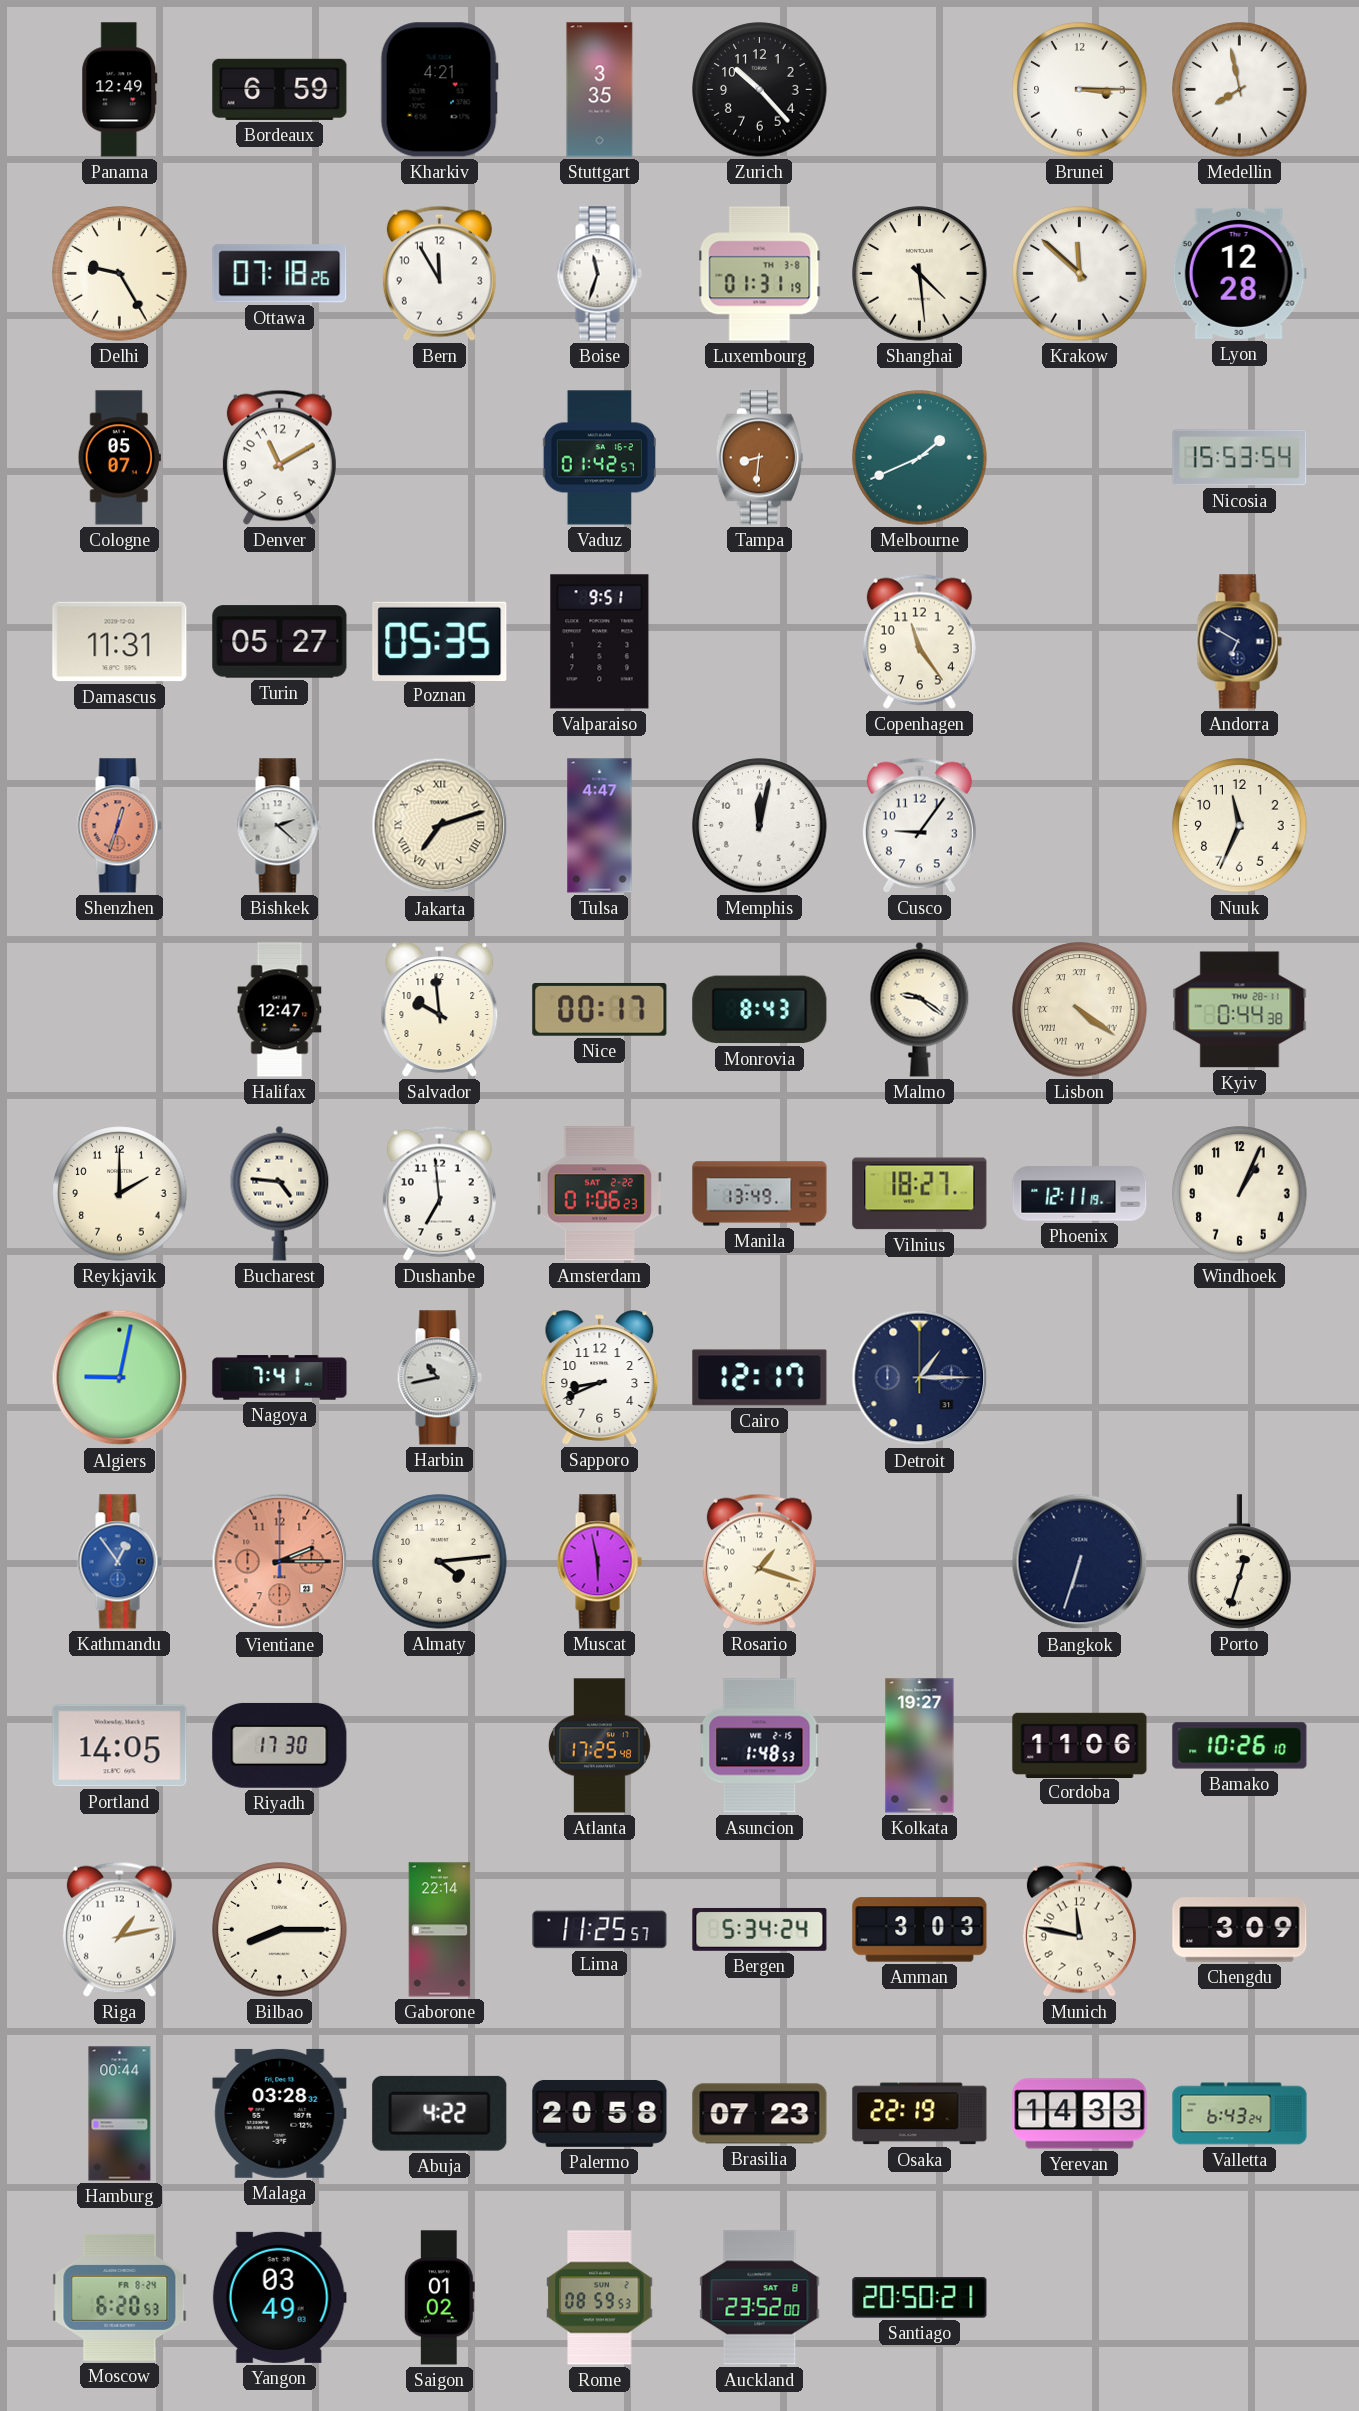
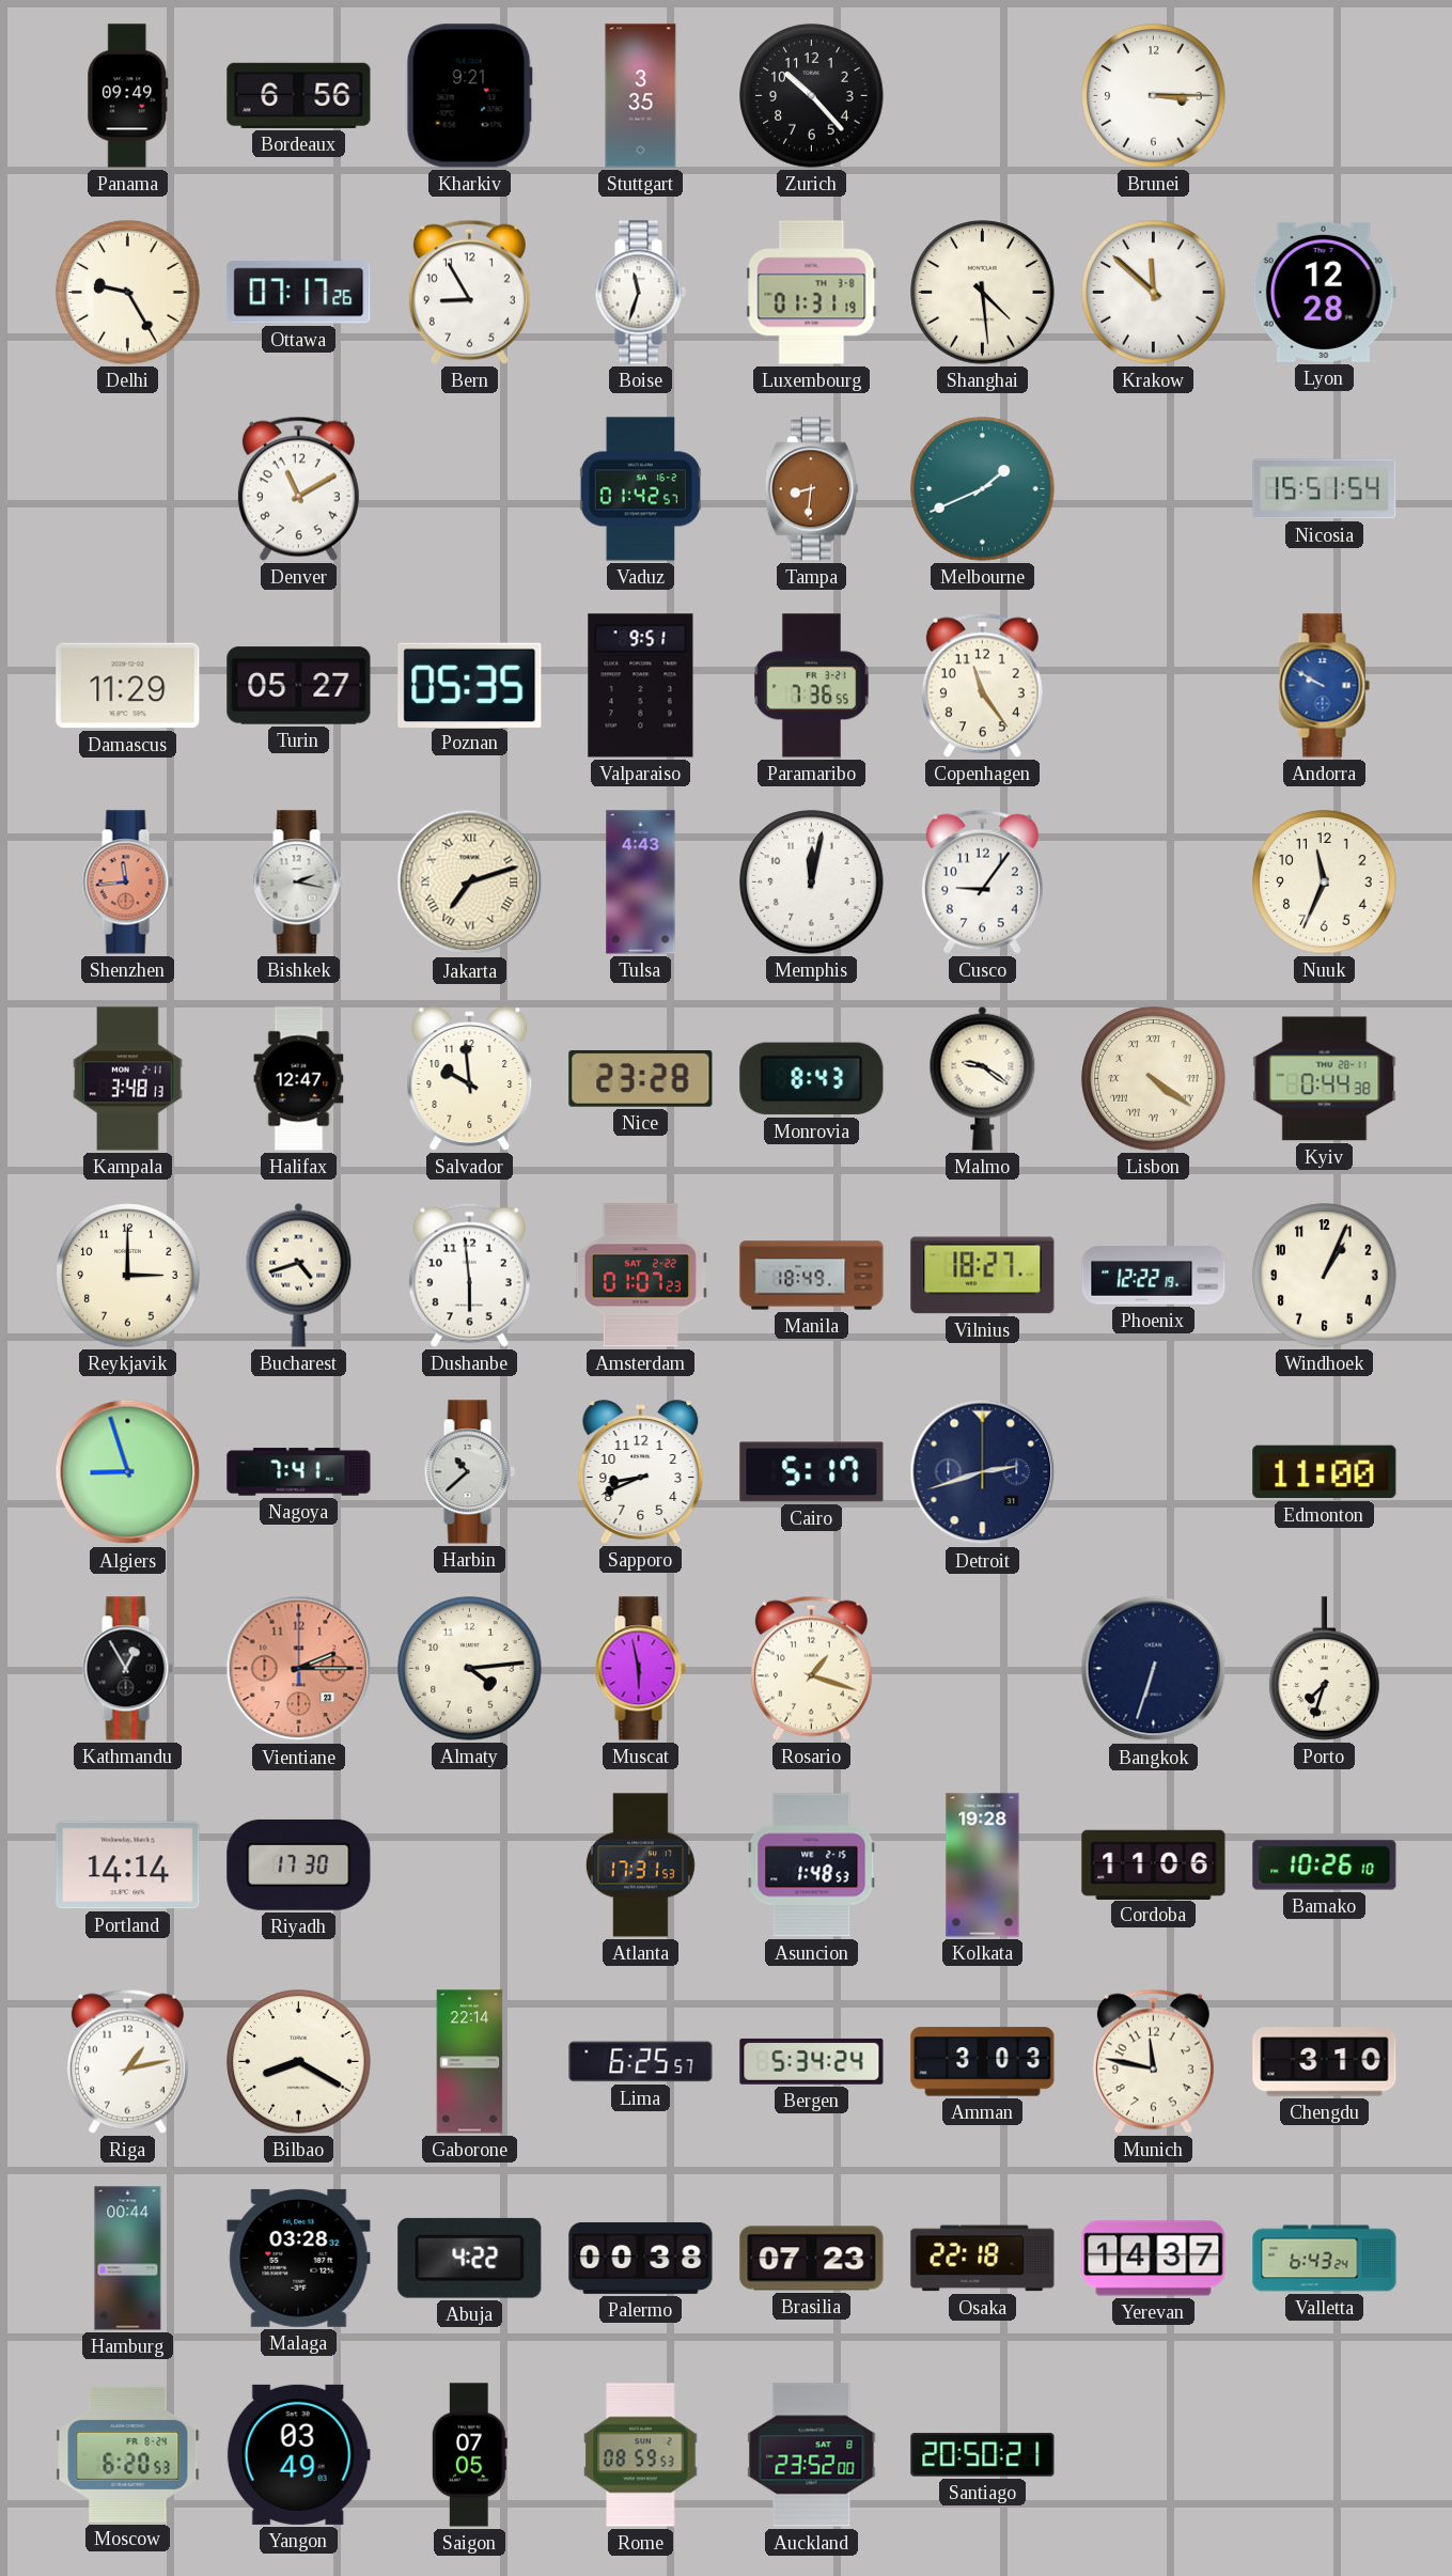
Panama: 12:49 -> 09:49 (128, 96)
Bordeaux: 6:59 -> 6:56 (299, 95)
Kharkiv: 4:21 -> 9:21 (469, 96)
Medellin: 7:58 -> none (1240, 90)
Ottawa: 07:18 -> 07:17 (299, 293)
Bern: 11:55 -> 8:55 (469, 292)
Cologne: 05:07 -> none (119, 458)
Nicosia: 15:53 -> 15:51 (1325, 489)
Damascus: 11:31 -> 11:29 (128, 686)
Paramaribo: none -> 7:36 (812, 686)
Andorra: 6:50 -> 9:50 (1324, 686)
Andorra dial: navy -> blue (1324, 686)
Shenzhen: 12:33 -> 11:44 (127, 883)
Bishkek: 2:22 -> 2:17 (298, 883)
Tulsa: 4:47 -> 4:43 (641, 883)
Kampala: none -> 3:48 (128, 1079)
Nice: 00:17 -> 23:28 (641, 1079)
Reykjavik: 2:00 -> 3:00 (128, 1276)
Bucharest: 4:46 -> 4:42 (299, 1275)
Dushanbe: 6:59 -> 5:59 (469, 1275)
Amsterdam: 01:06 -> 01:07 (640, 1276)
Manila: 13:49 -> 18:49 (812, 1276)
Phoenix: 12:11 -> 12:22 (1154, 1276)
Algiers: 9:02 -> 8:57 (128, 1472)
Harbin: 10:43 -> 10:38 (469, 1472)
Cairo: 12:17 -> 5:17 (812, 1472)
Detroit: 1:15 -> 2:42 (983, 1472)
Edmonton: none -> 11:00 (1325, 1472)
Kathmandu: 12:54 -> 12:55 (127, 1669)
Kathmandu dial: blue -> black (127, 1669)
Porto: 12:33 -> 7:33 (1325, 1669)
Portland: 14:05 -> 14:14 (128, 1865)
Atlanta: 17:25 -> 17:31 (640, 1865)
Kolkata: 19:27 -> 19:28 (983, 1865)
Bilbao: 8:15 -> 8:20 (299, 2062)
Lima: 11:25 -> 6:25 (641, 2062)
Chengdu: 3:09 -> 3:10 (1325, 2062)
Palermo: 20:58 -> 00:38 (641, 2258)
Osaka: 22:19 -> 22:18 (983, 2259)
Yerevan: 14:33 -> 14:37 (1154, 2259)
Saigon: 01:02 -> 07:05 (469, 2455)
